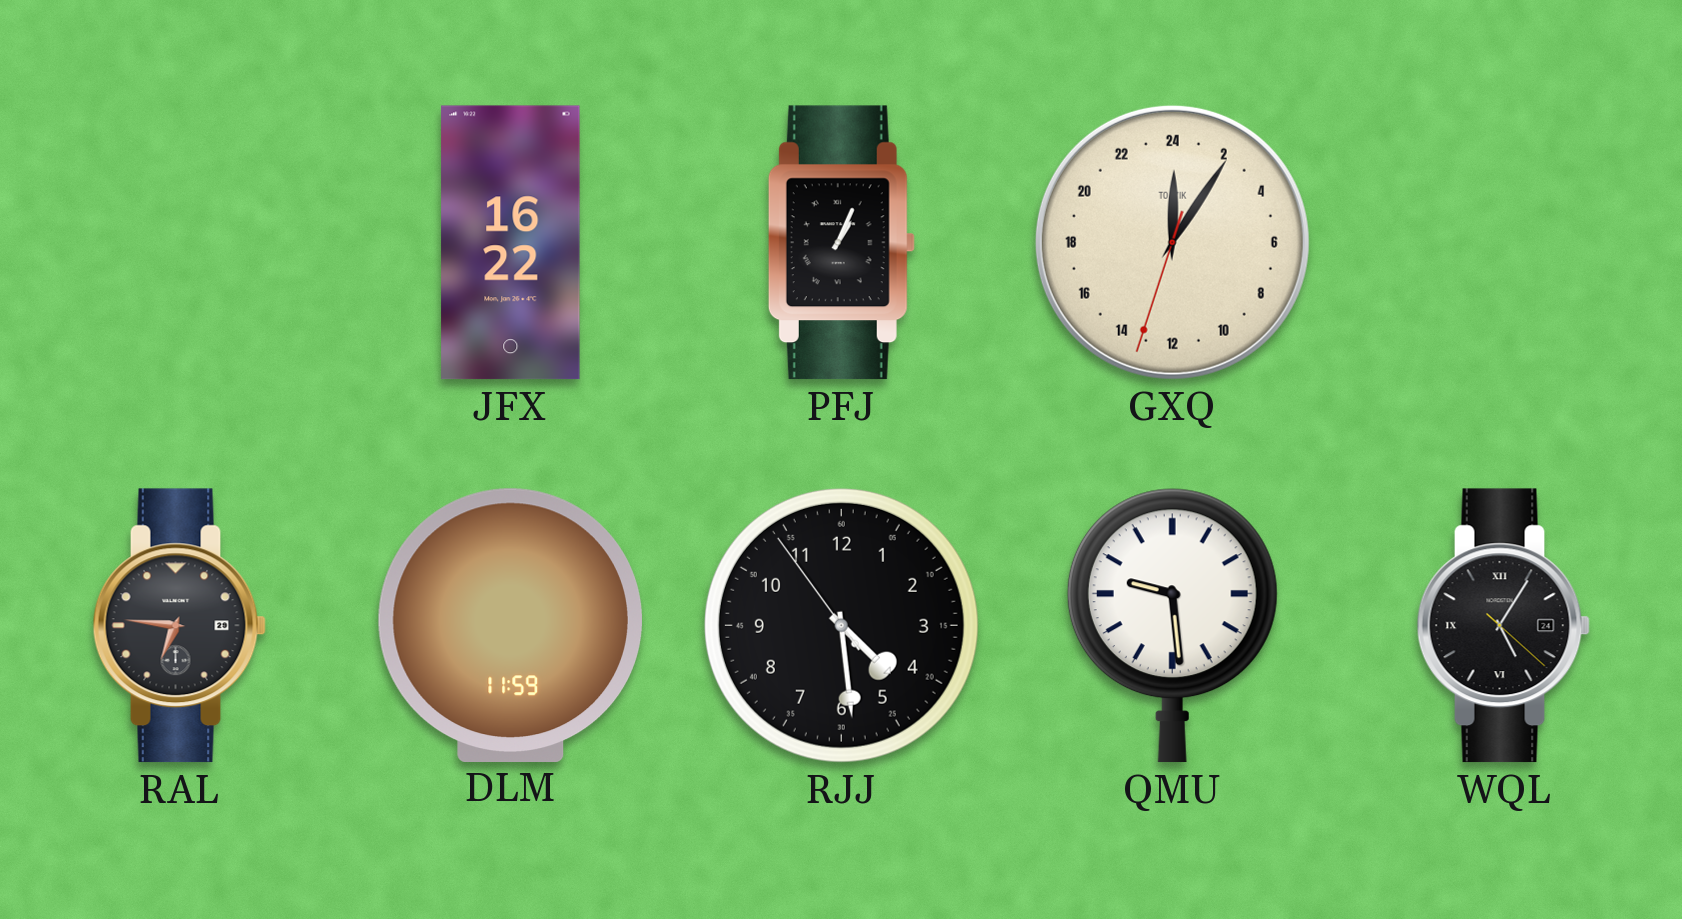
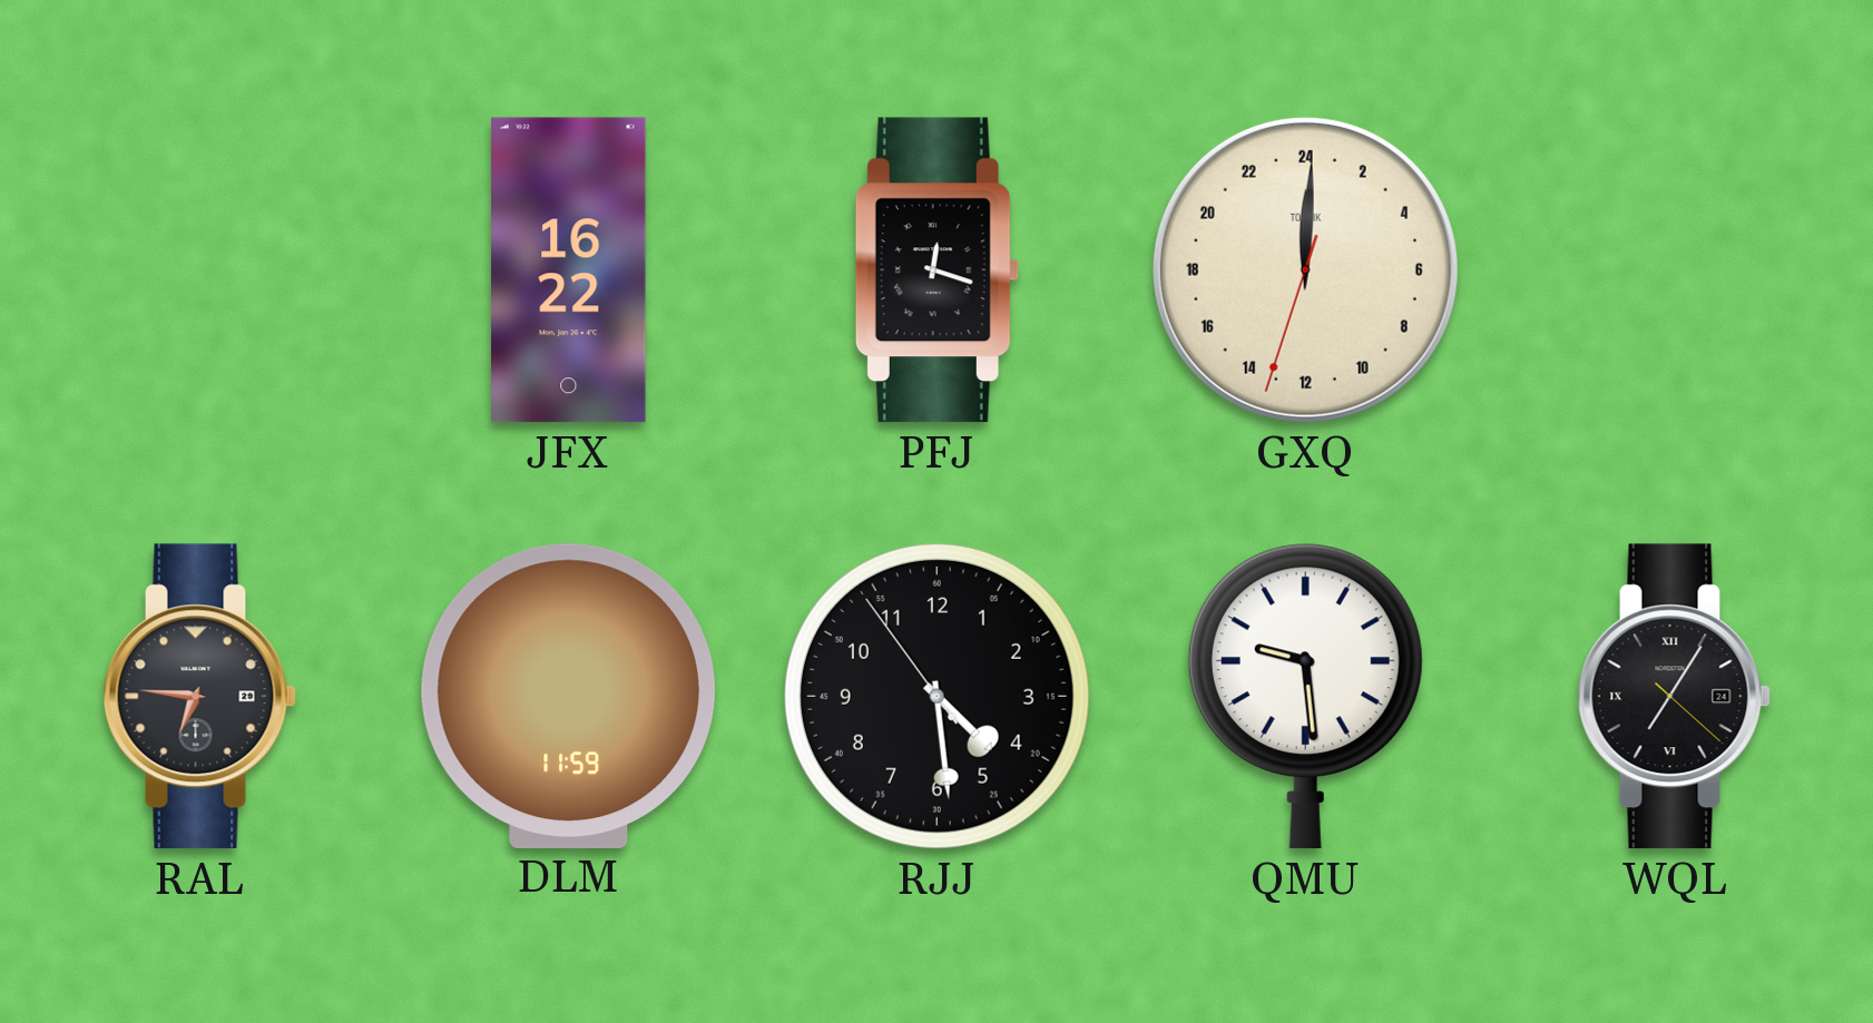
PFJ: 1:04 -> 12:18 (937, 270)
GXQ: 0:05 -> 0:00 (1305, 269)
WQL: 5:05 -> 7:05 (1674, 697)
